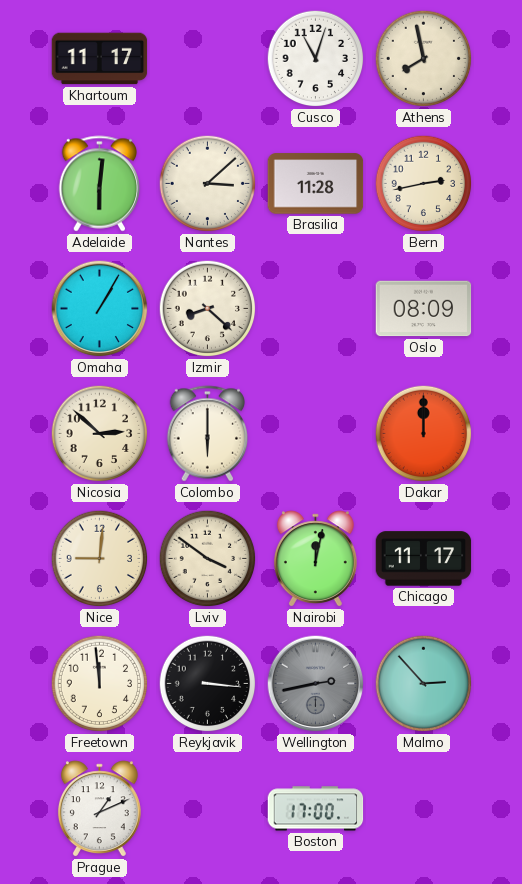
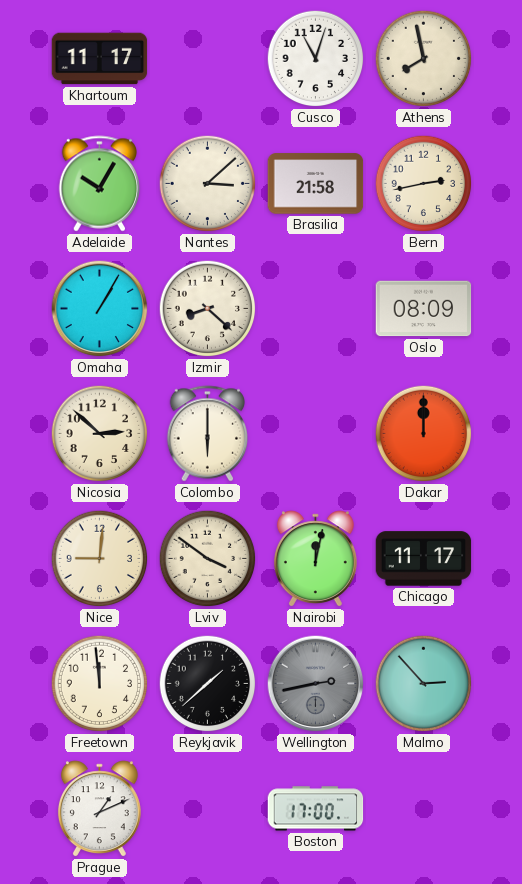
Adelaide: 6:01 -> 10:05 (100, 184)
Brasilia: 11:28 -> 21:58 (316, 184)
Reykjavik: 3:16 -> 1:38 (208, 684)
